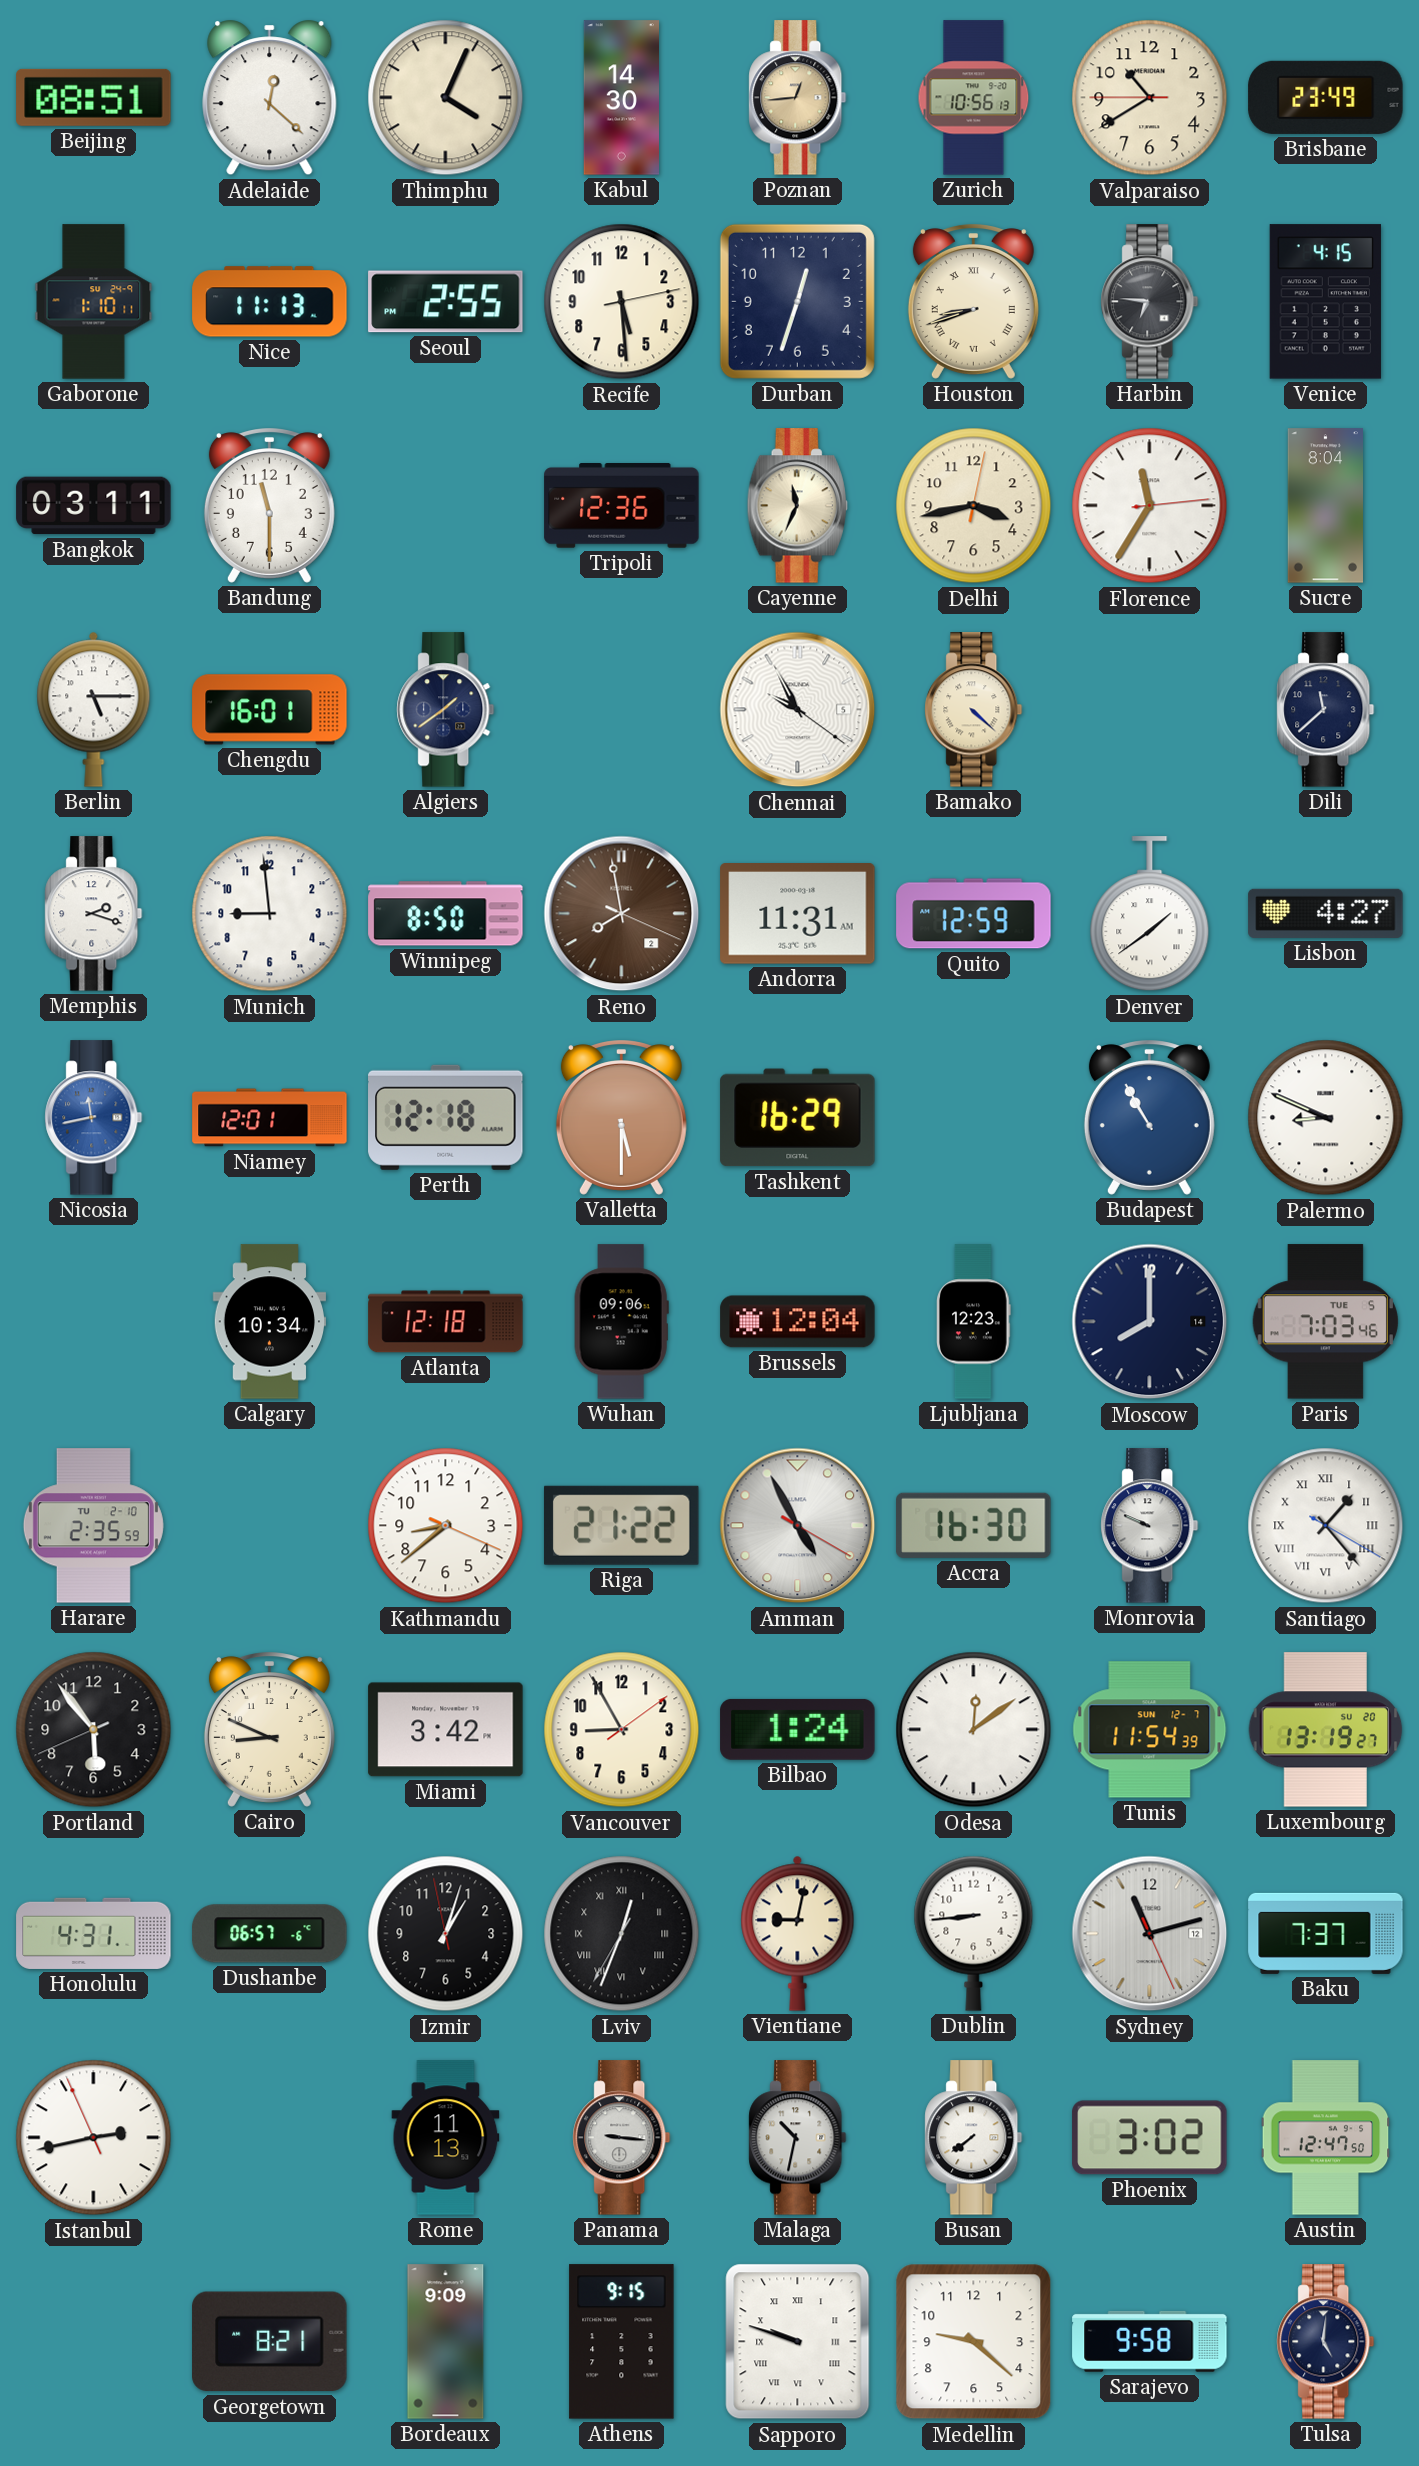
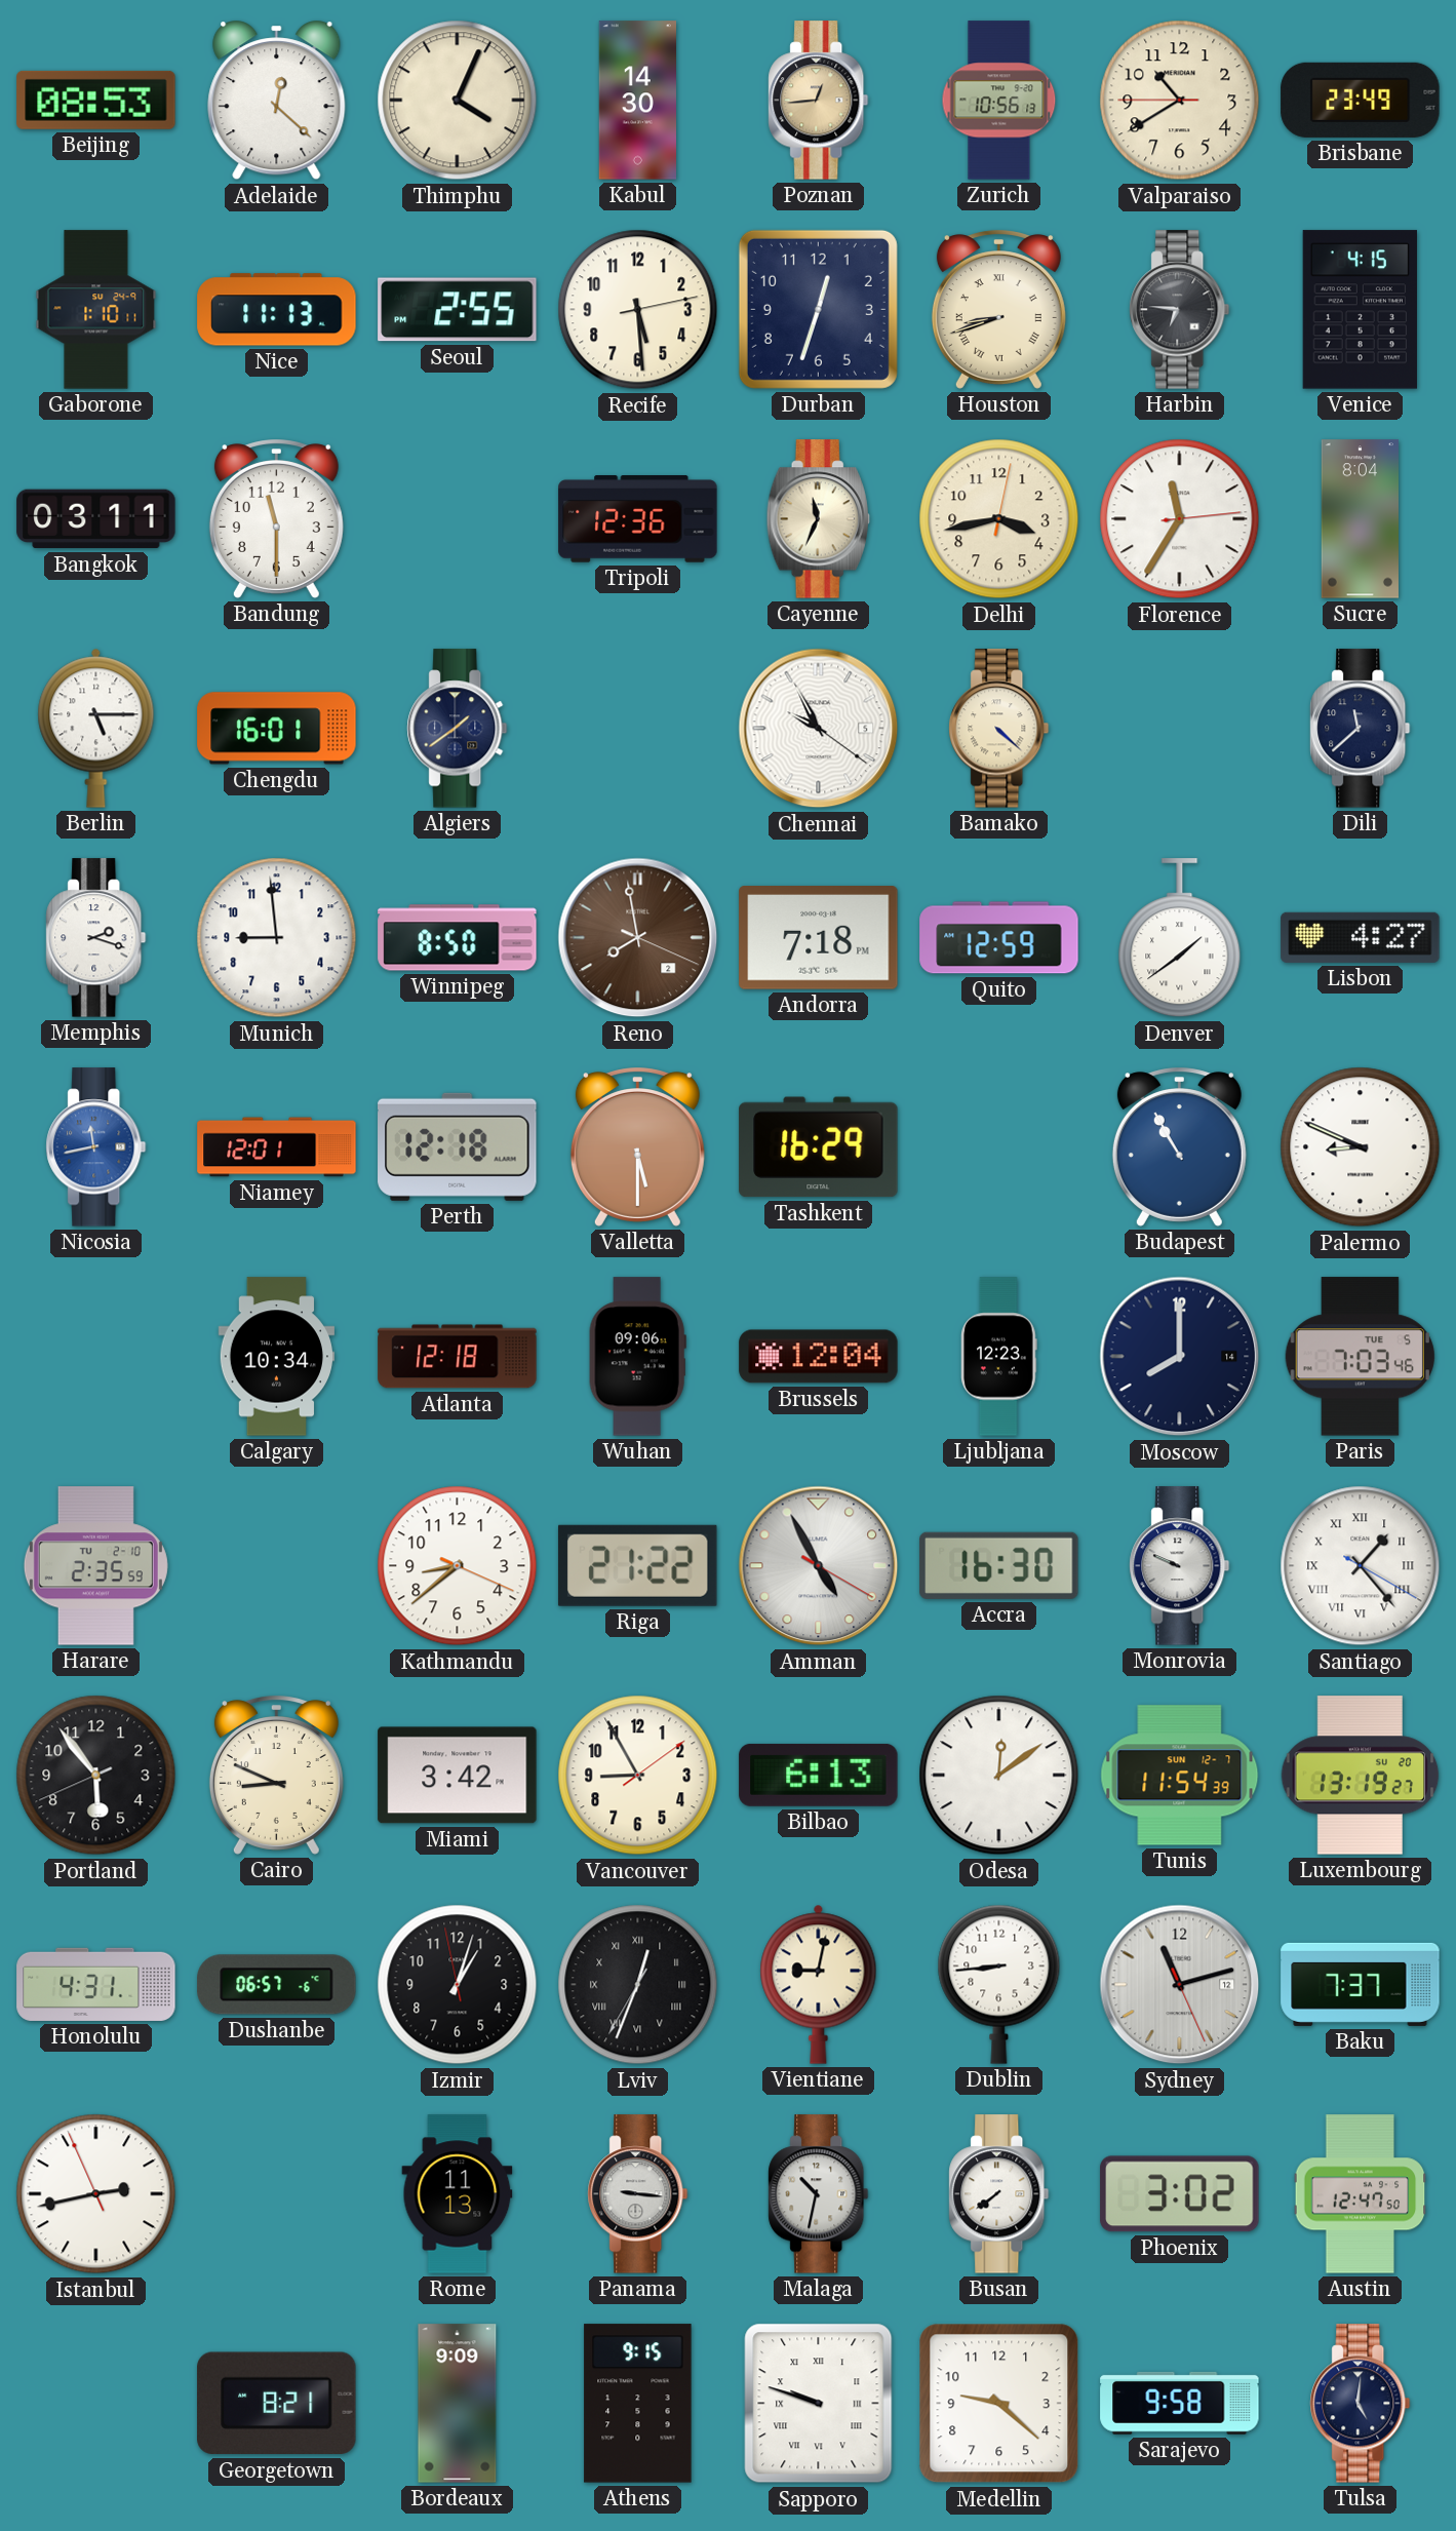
Beijing: 08:51 -> 08:53 (96, 100)
Andorra: 11:31 -> 7:18 (819, 938)
Bilbao: 1:24 -> 6:13 (819, 1775)
